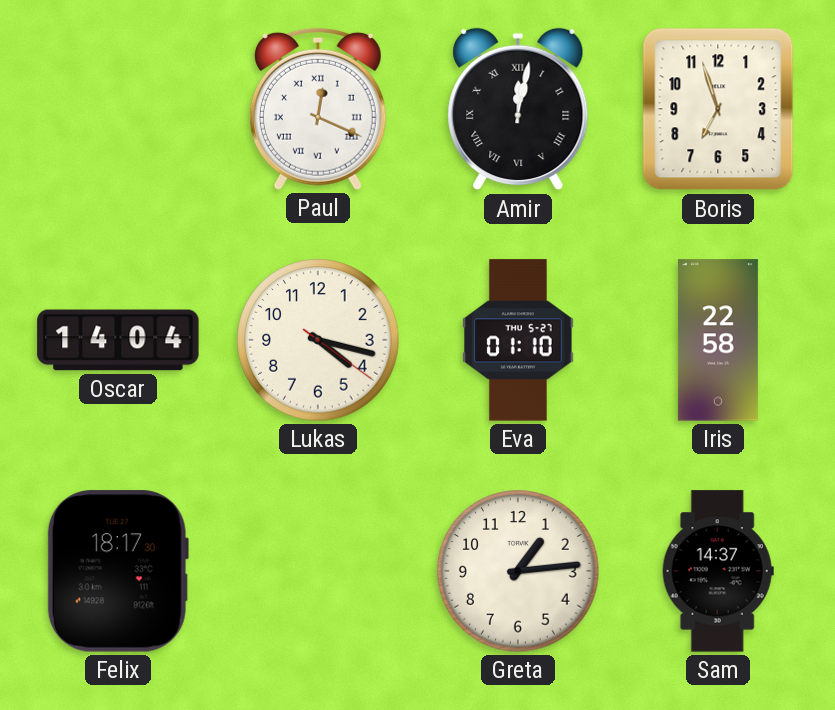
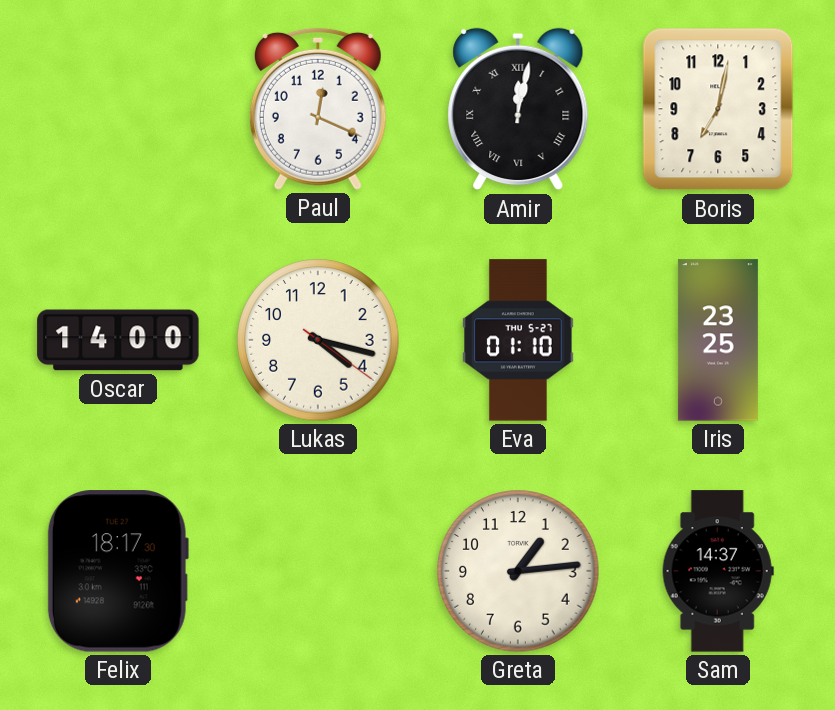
Paul numerals: Roman -> Arabic (318, 109)
Boris: 6:57 -> 7:02 (718, 109)
Oscar: 14:04 -> 14:00 (118, 340)
Iris: 22:58 -> 23:25 (718, 340)
